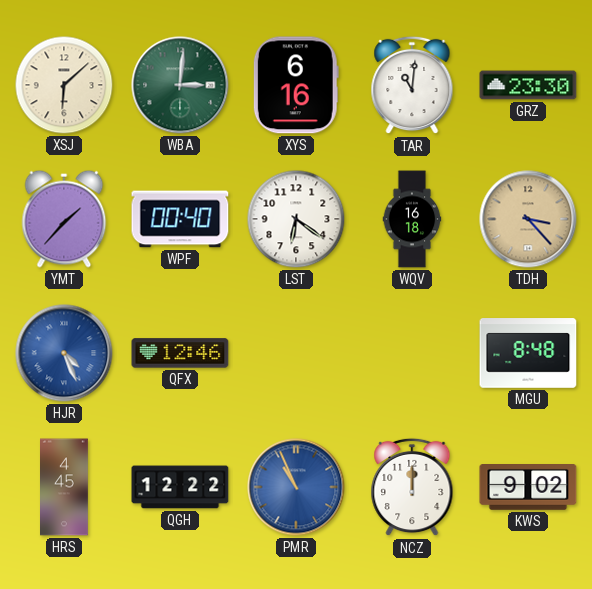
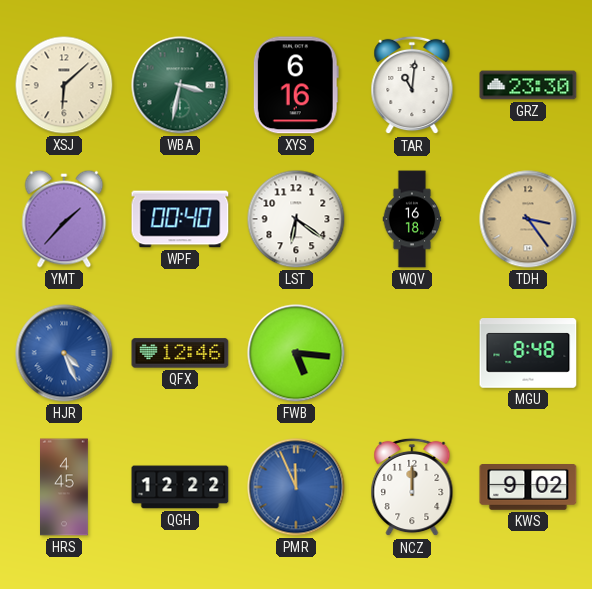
WBA: 3:01 -> 3:32 (180, 85)
TDH: 3:23 -> 3:24 (528, 219)
FWB: none -> 5:16 (296, 353)
PMR: 10:56 -> 11:56 (296, 487)
